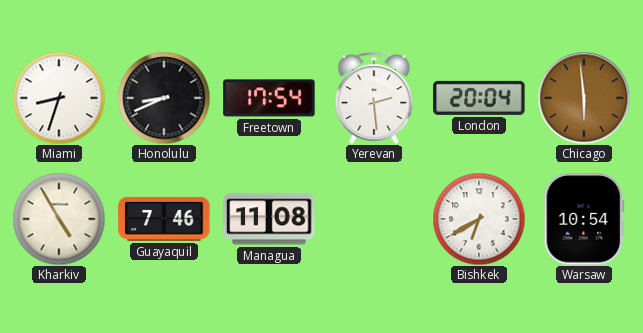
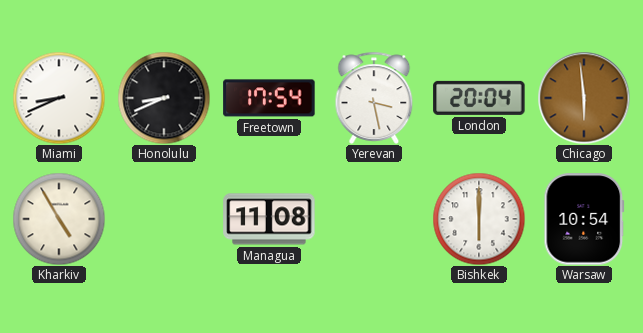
Miami: 8:33 -> 8:41 (59, 98)
Yerevan: 2:29 -> 3:28 (374, 98)
Guayaquil: 7:46 -> none (164, 219)
Bishkek: 6:40 -> 6:00 (479, 219)
